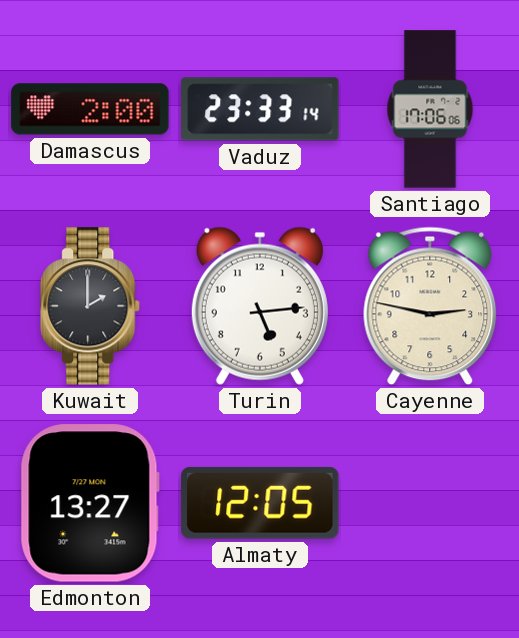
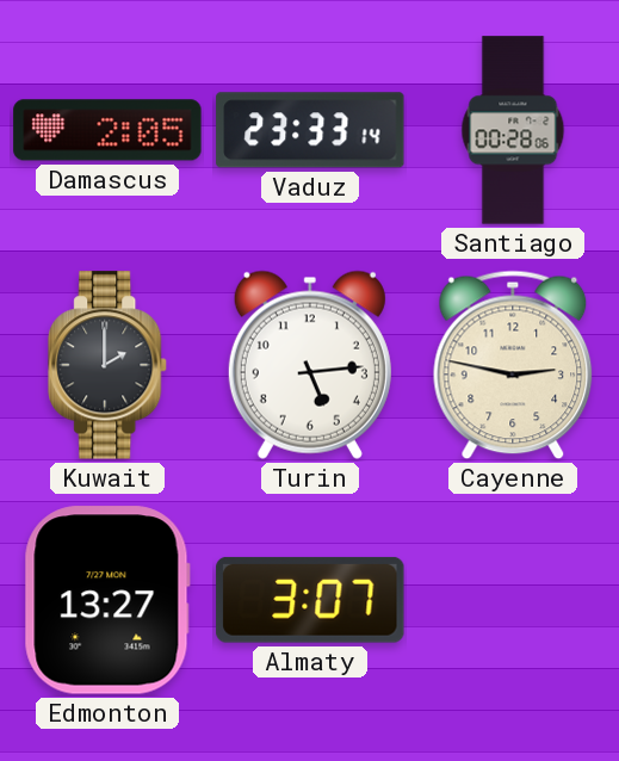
Damascus: 2:00 -> 2:05 (107, 130)
Santiago: 17:06 -> 00:28 (513, 130)
Almaty: 12:05 -> 3:07 (310, 600)
